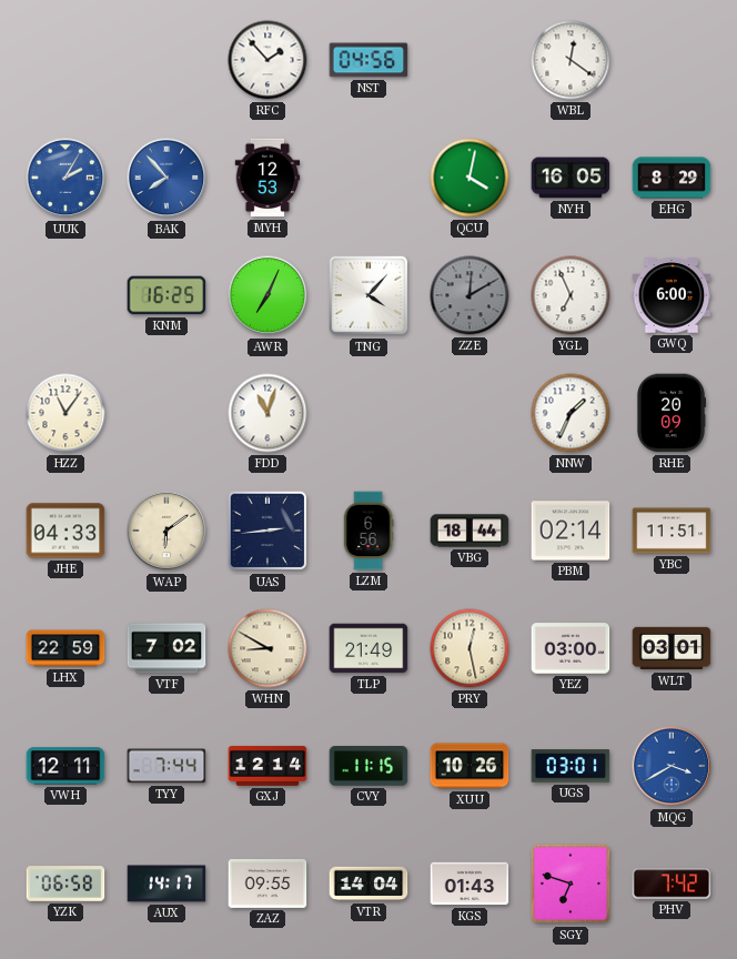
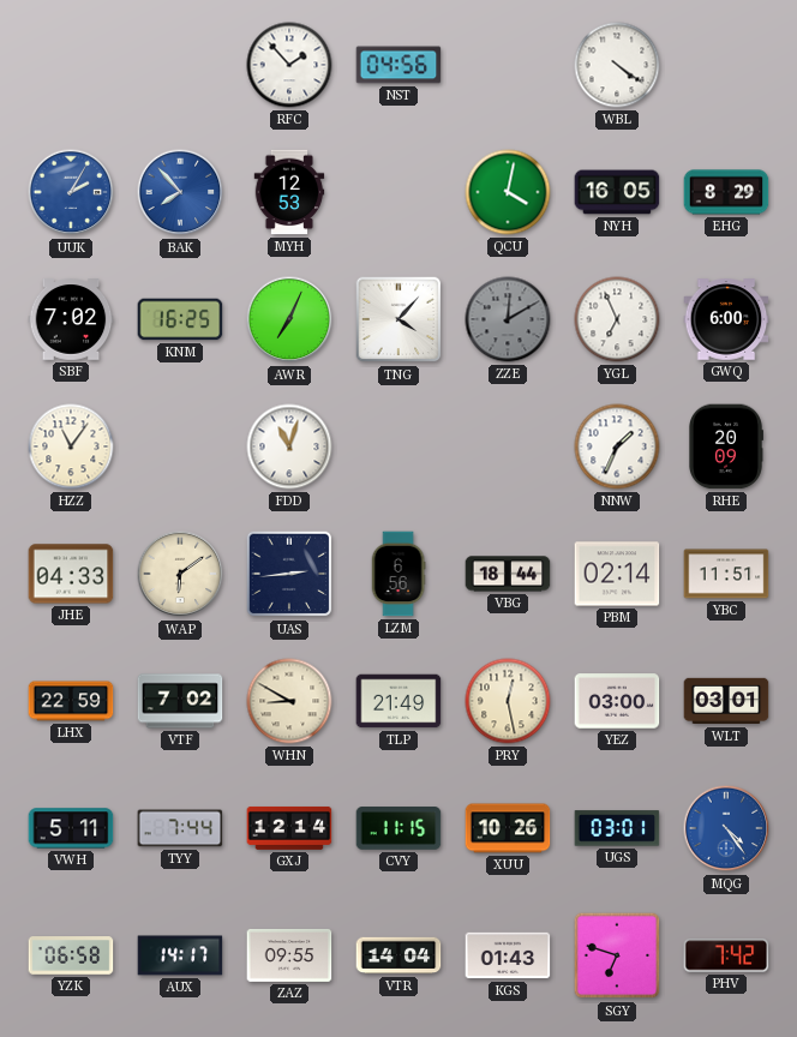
WBL: 12:21 -> 4:21 (617, 65)
SBF: none -> 7:02 (71, 319)
VWH: 12:11 -> 5:11 (71, 828)
MQG: 3:40 -> 4:24 (726, 828)
